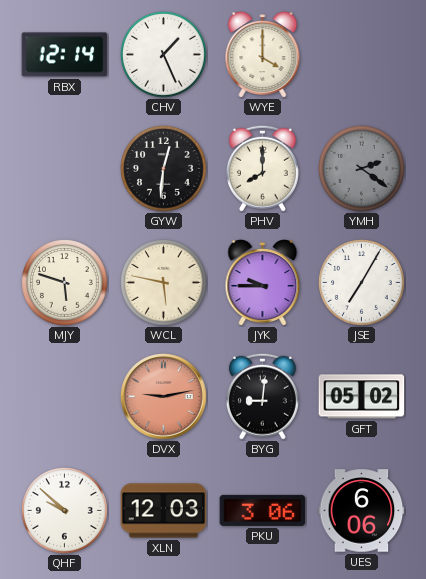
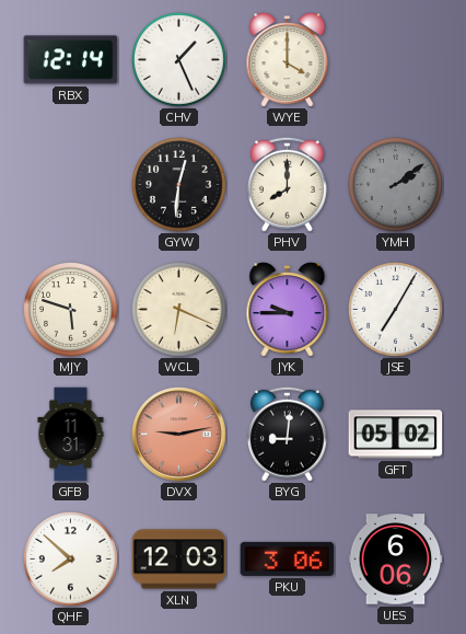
YMH: 2:21 -> 2:09 (396, 185)
WCL: 5:47 -> 6:19 (179, 310)
GFB: none -> 11:31 (71, 435)
QHF: 9:52 -> 7:52 (71, 560)
